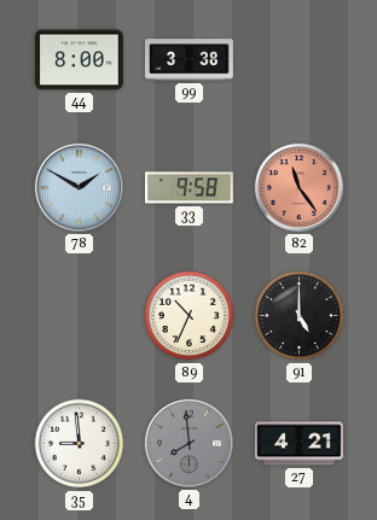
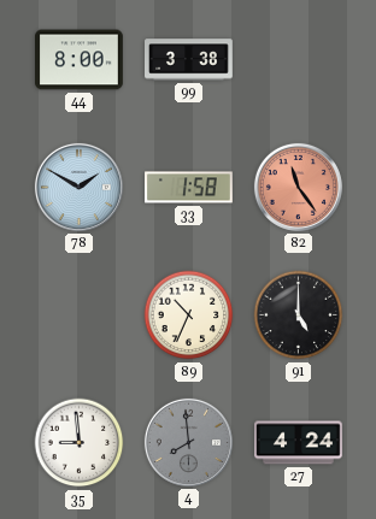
33: 9:58 -> 1:58 (189, 188)
27: 4:21 -> 4:24 (299, 443)
